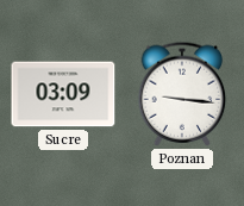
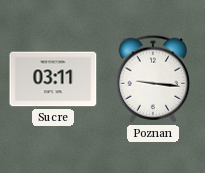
Sucre: 03:09 -> 03:11 (53, 79)
